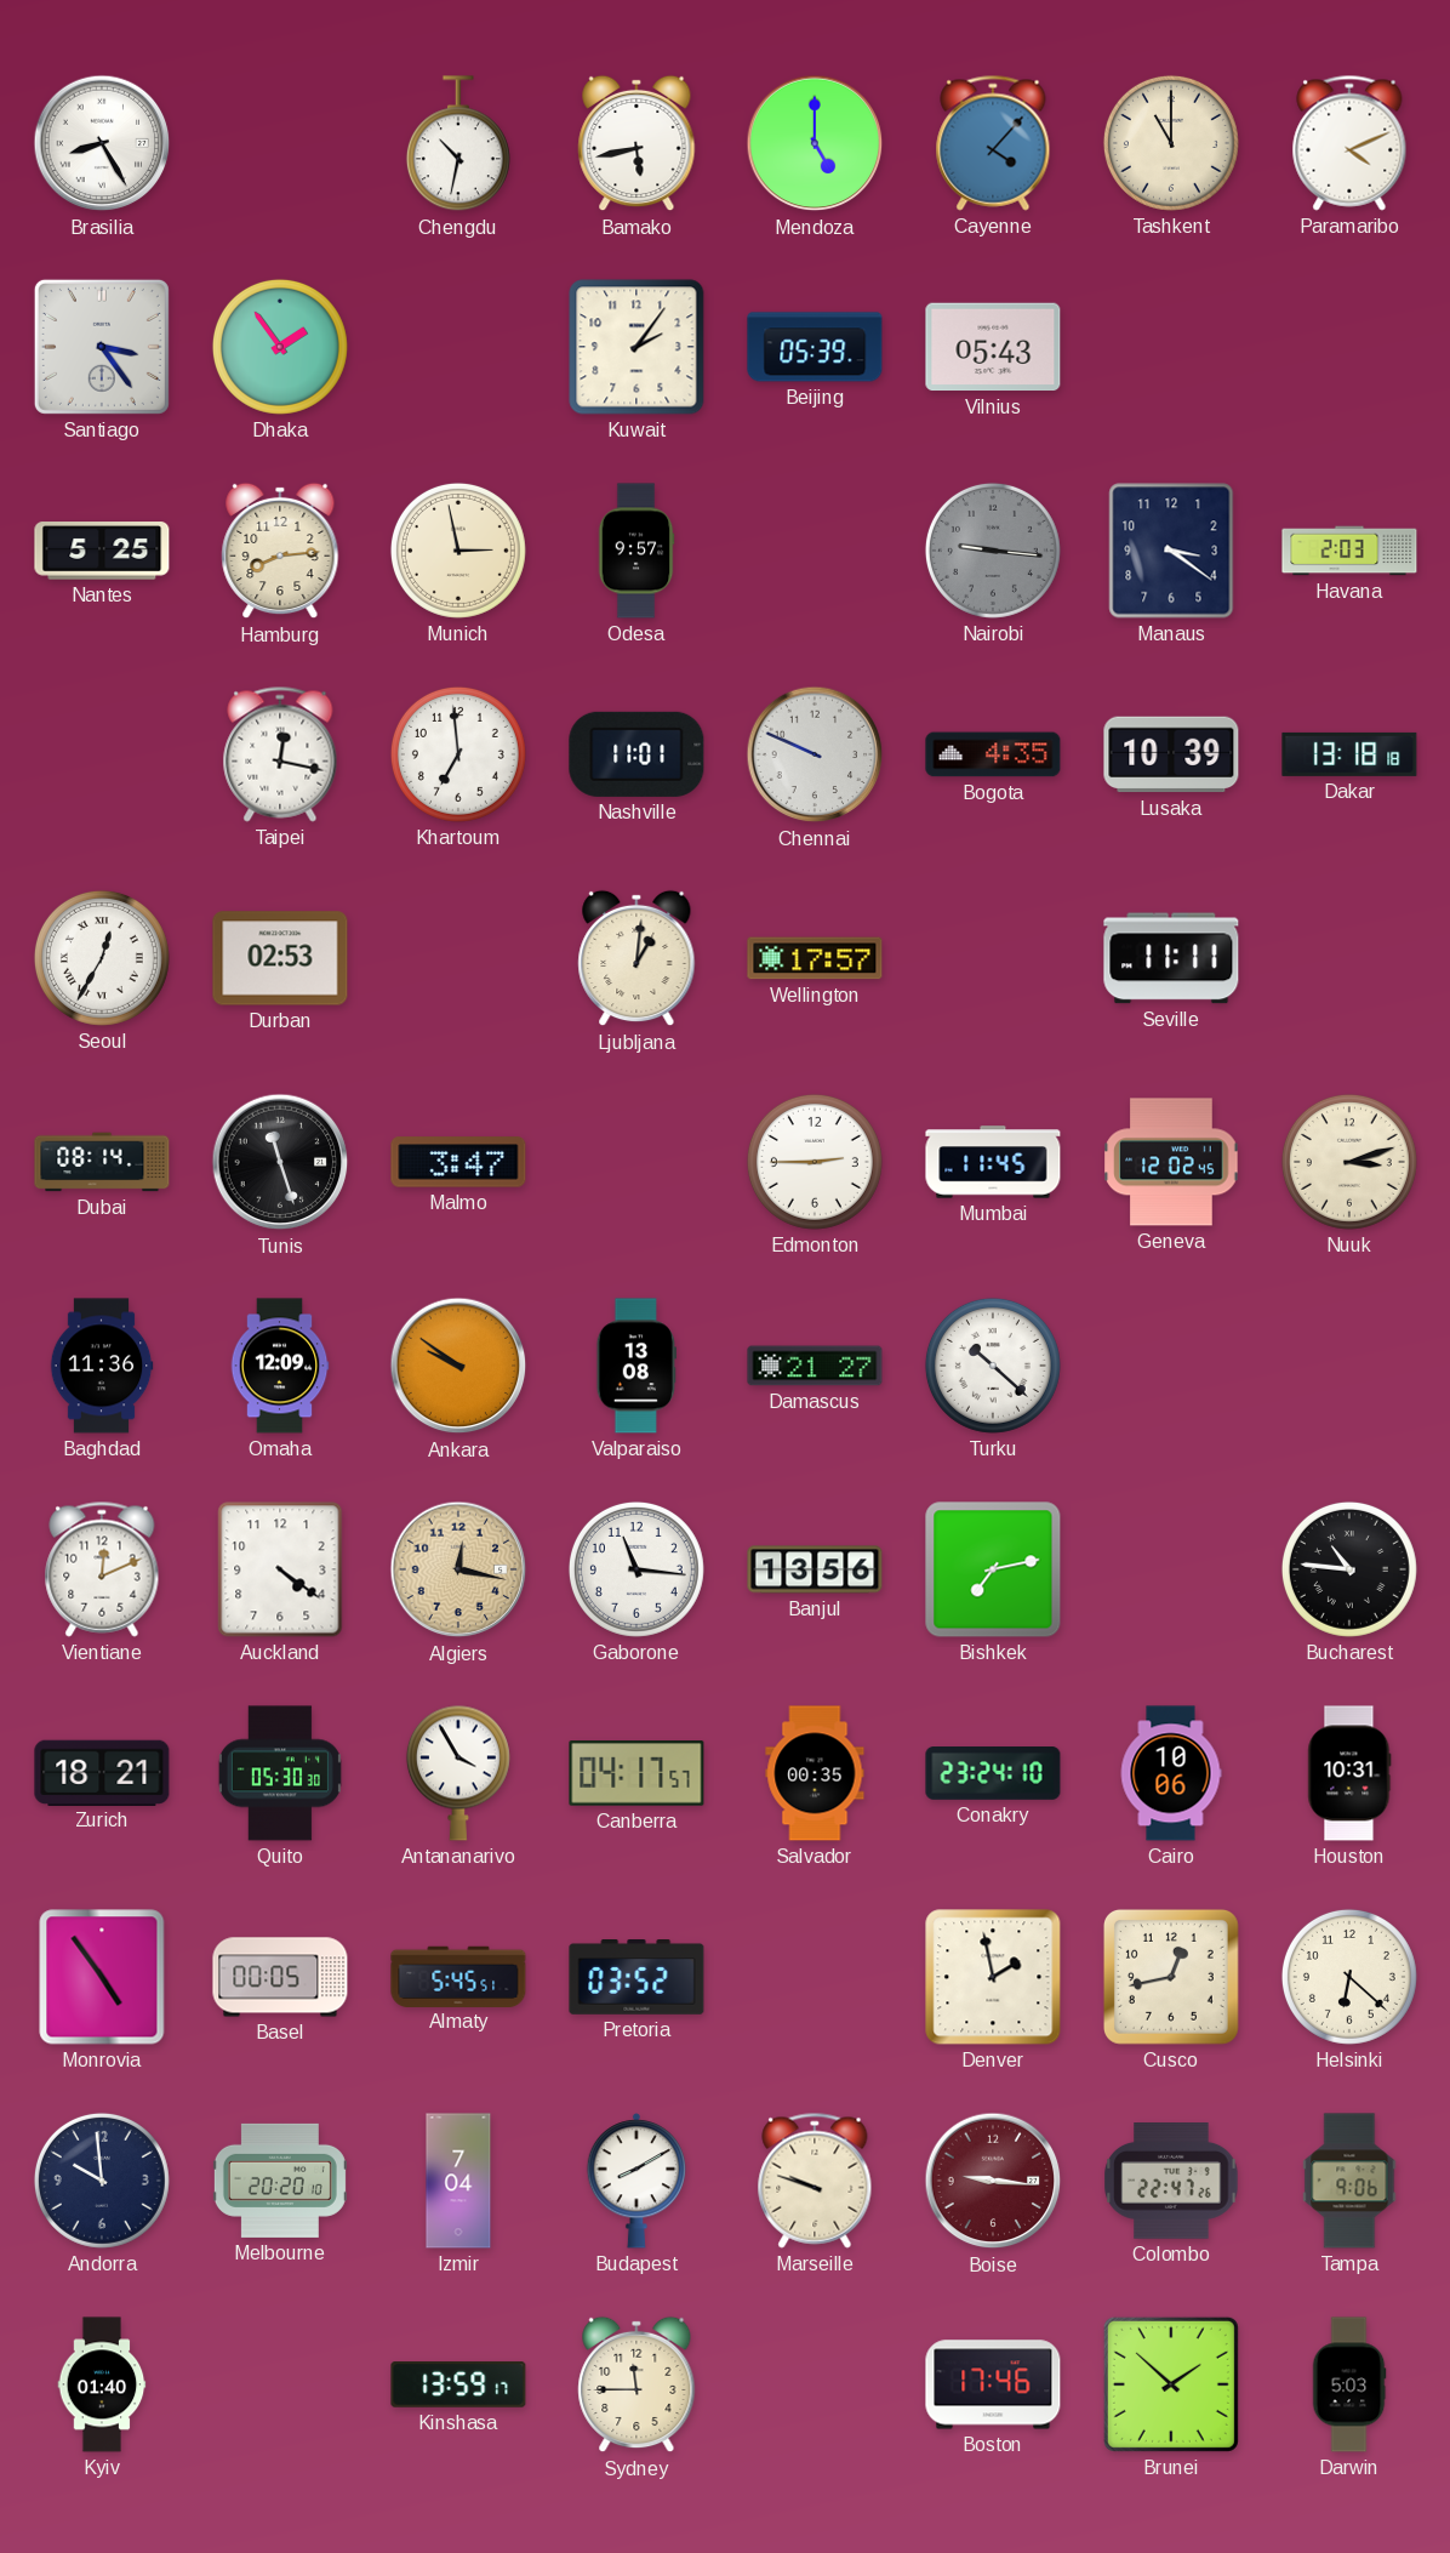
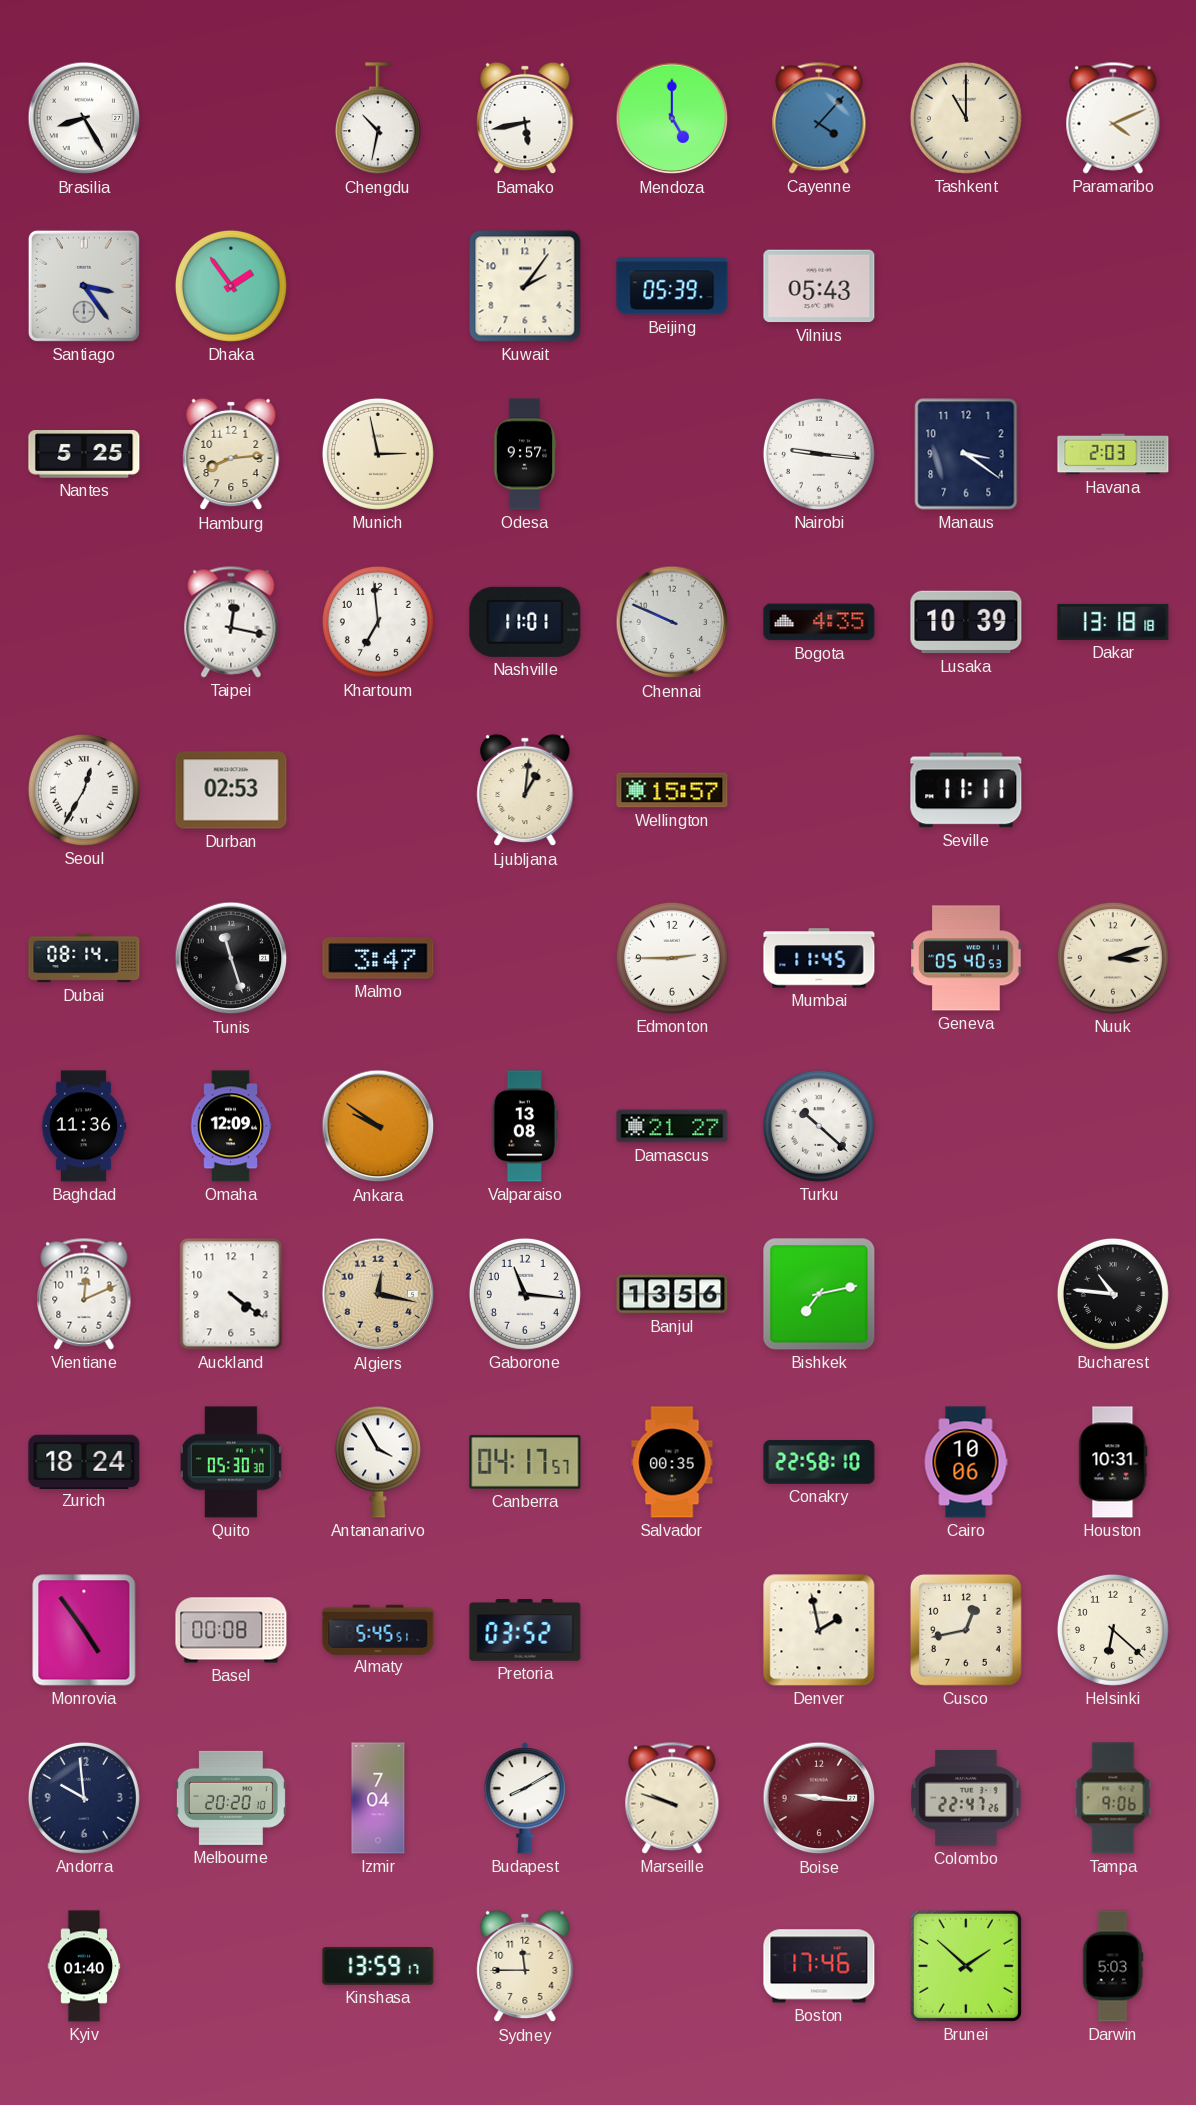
Nairobi dial: grey -> white (819, 454)
Wellington: 17:57 -> 15:57 (672, 790)
Geneva: 12:02 -> 05:40 (966, 958)
Zurich: 18:21 -> 18:24 (84, 1461)
Conakry: 23:24 -> 22:58 (819, 1462)
Basel: 00:05 -> 00:08 (231, 1630)
